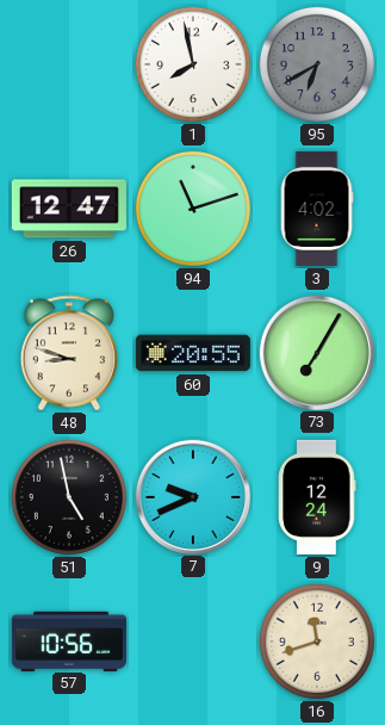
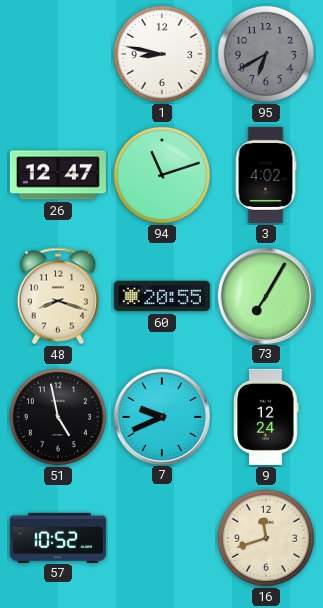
1: 7:58 -> 8:47 (162, 54)
48: 8:48 -> 8:18 (57, 296)
57: 10:56 -> 10:52 (58, 537)
